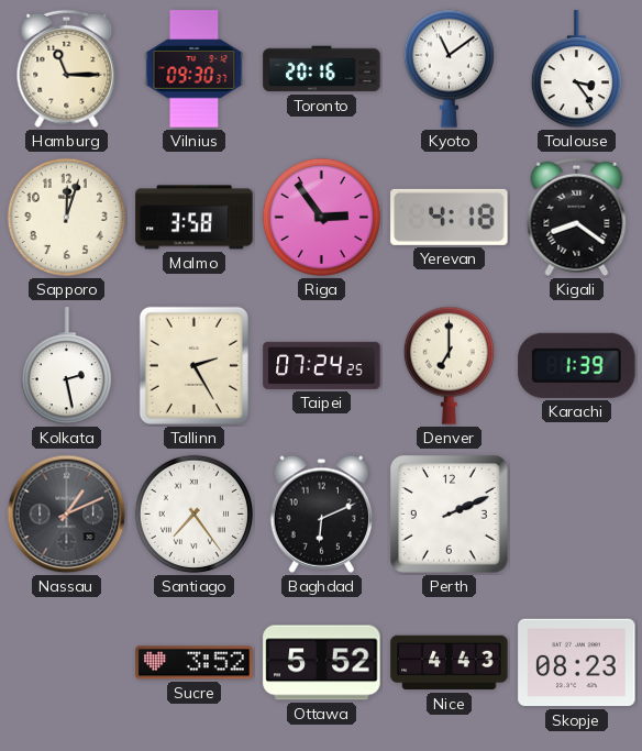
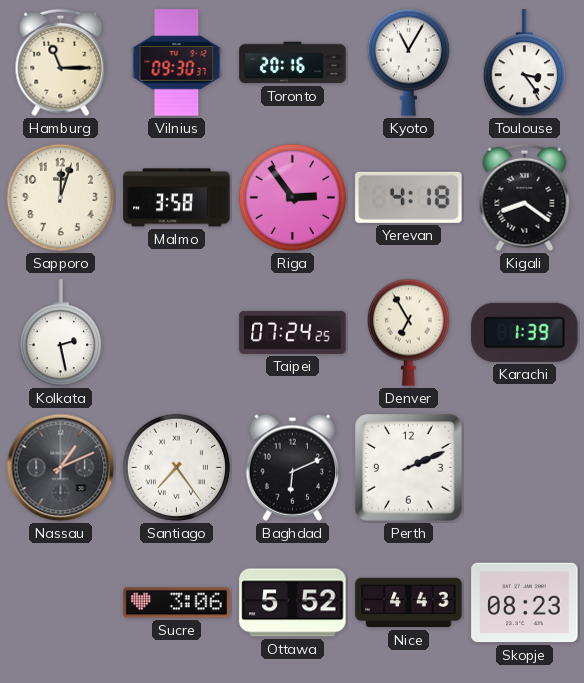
Kyoto: 11:09 -> 11:05 (408, 62)
Tallinn: 2:25 -> none (193, 365)
Denver: 7:00 -> 6:55 (408, 332)
Sucre: 3:52 -> 3:06 (177, 603)
